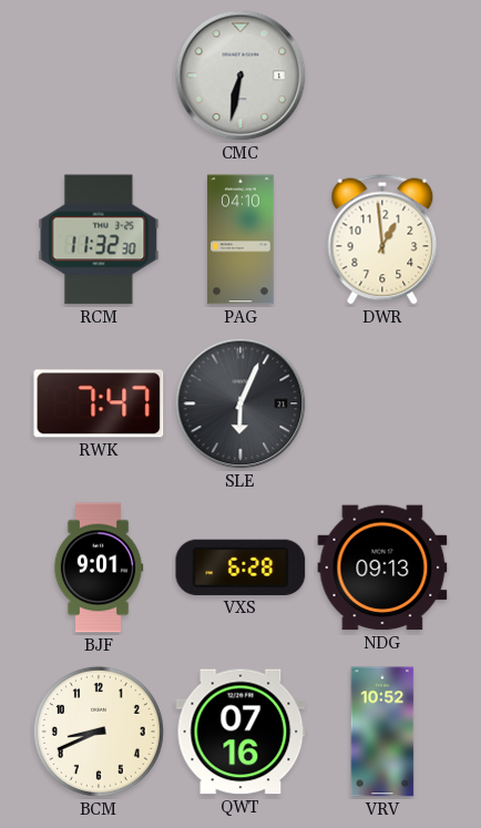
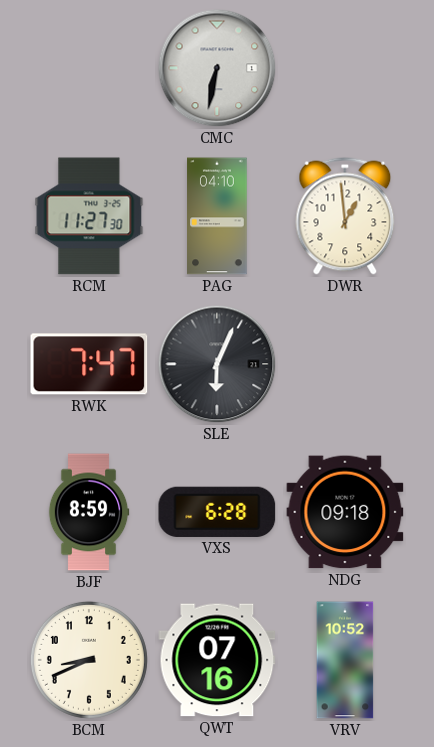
RCM: 11:32 -> 11:27 (89, 216)
BJF: 9:01 -> 8:59 (89, 512)
NDG: 09:13 -> 09:18 (345, 512)
